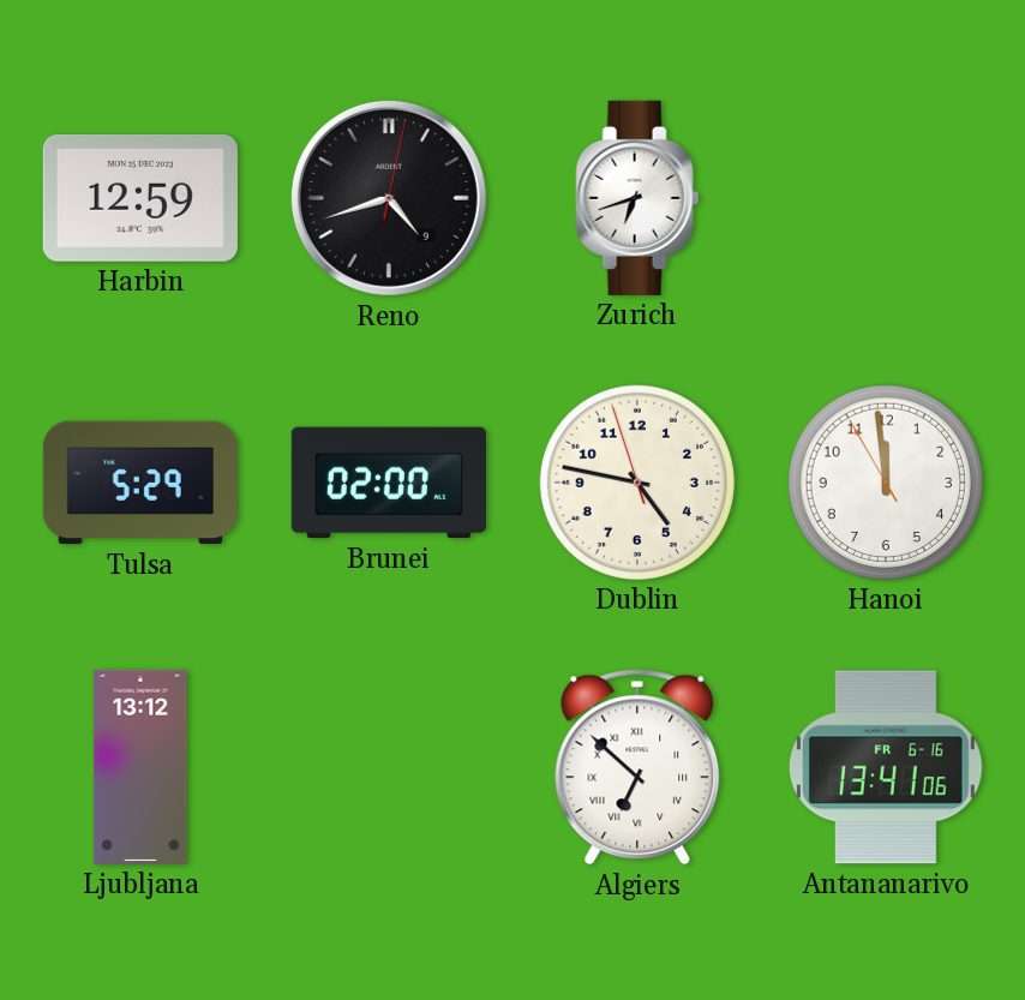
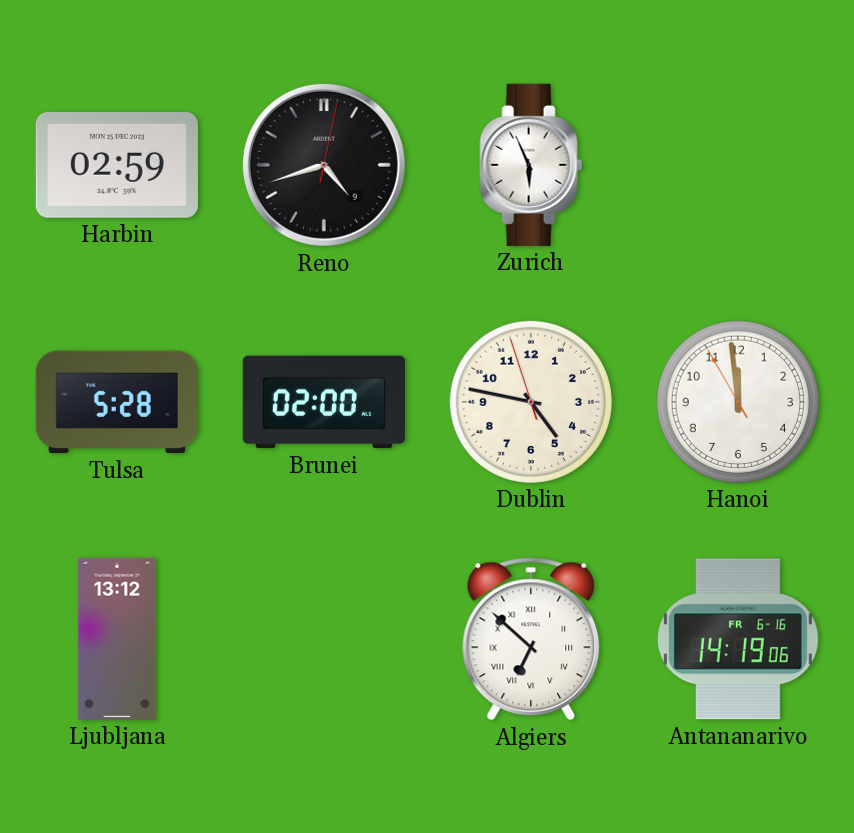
Harbin: 12:59 -> 02:59 (117, 165)
Zurich: 6:42 -> 5:56 (531, 165)
Tulsa: 5:29 -> 5:28 (117, 402)
Antananarivo: 13:41 -> 14:19 (739, 639)
